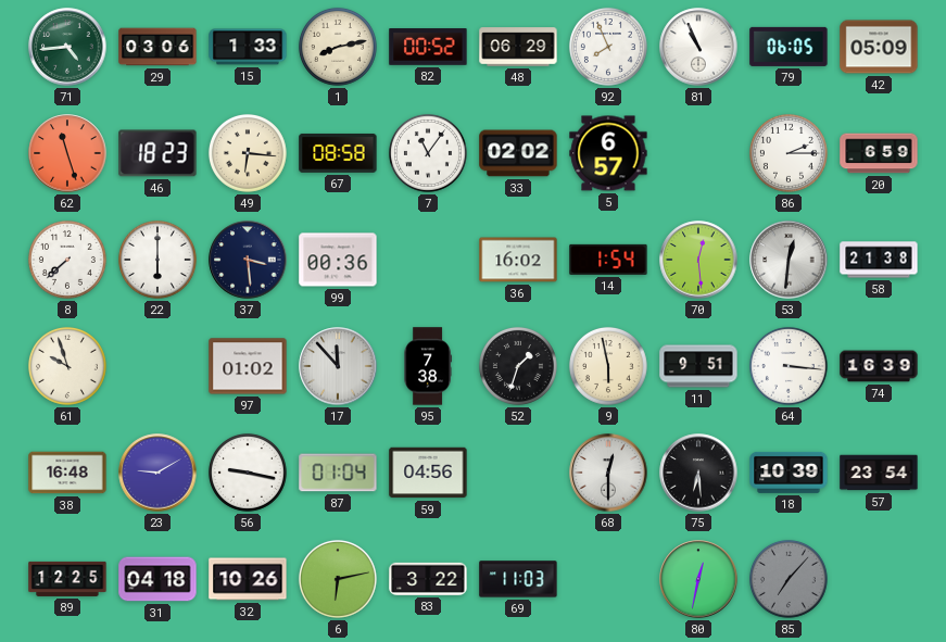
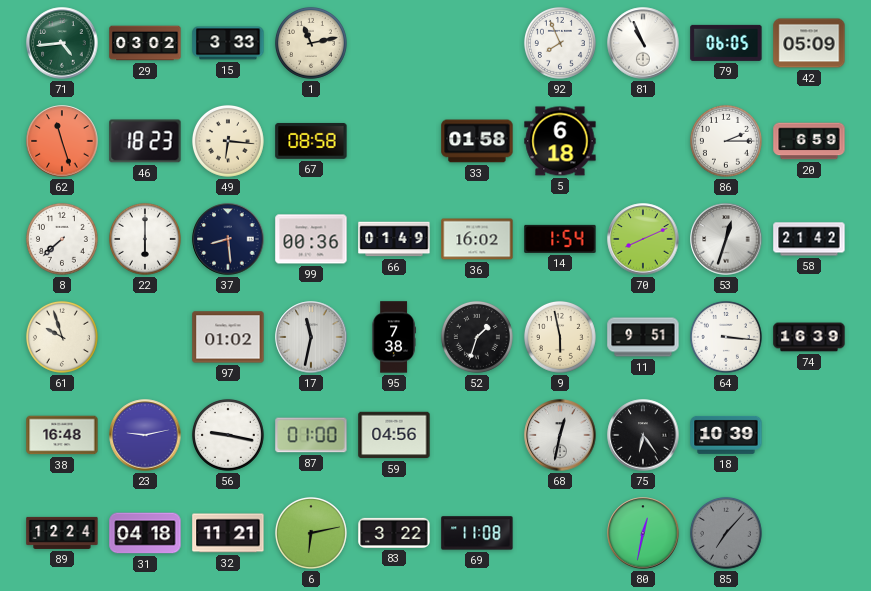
29: 03:06 -> 03:02 (145, 43)
15: 1:33 -> 3:33 (228, 43)
1: 8:13 -> 11:13 (311, 43)
82: 00:52 -> none (428, 47)
48: 06:29 -> none (518, 47)
7: 11:06 -> none (428, 153)
33: 02:02 -> 01:58 (477, 141)
5: 6:57 -> 6:18 (560, 141)
37: 3:29 -> 8:29 (228, 239)
66: none -> 01:49 (394, 239)
70: 12:29 -> 8:11 (643, 239)
53: 12:31 -> 12:33 (726, 239)
58: 21:38 -> 21:42 (809, 239)
17: 11:53 -> 11:32 (311, 337)
23: 9:10 -> 9:13 (145, 435)
87: 01:04 -> 01:00 (311, 435)
68: 12:30 -> 12:32 (560, 435)
75: 6:29 -> 6:24 (643, 435)
57: 23:54 -> none (879, 473)
89: 12:25 -> 12:24 (62, 533)
32: 10:26 -> 11:21 (228, 533)
69: 11:03 -> 11:08 (477, 533)
